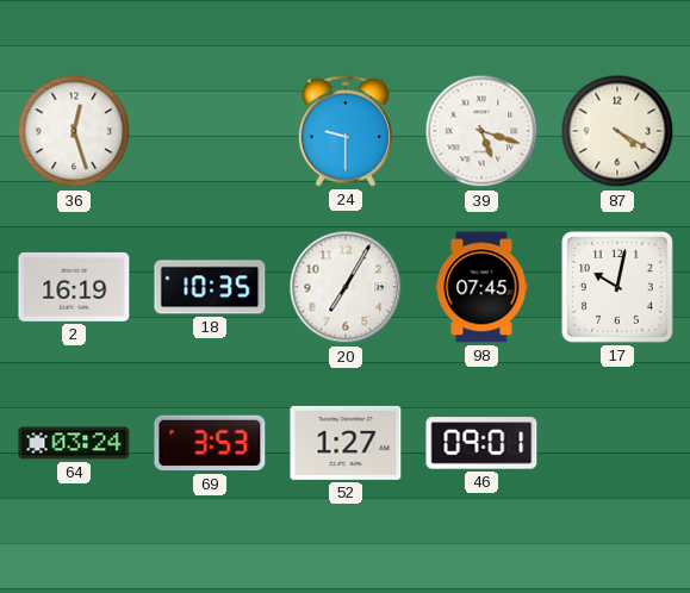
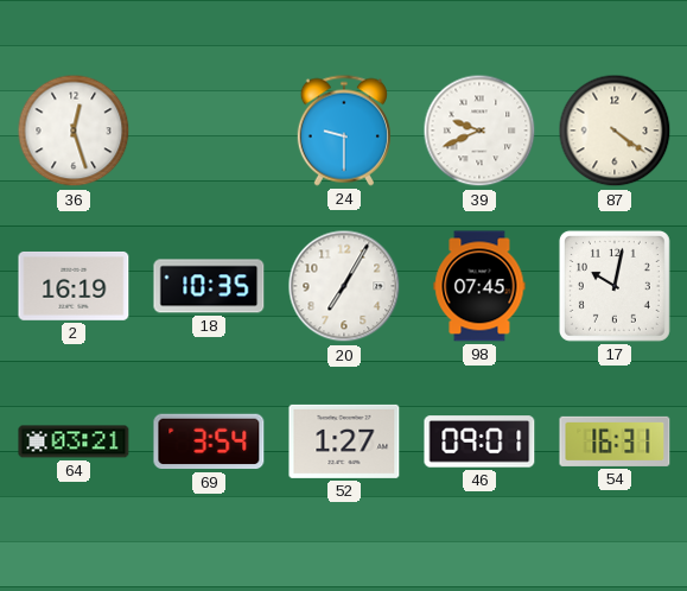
39: 5:18 -> 9:41 (479, 131)
87: 4:20 -> 4:21 (615, 131)
64: 03:24 -> 03:21 (74, 441)
69: 3:53 -> 3:54 (209, 441)
54: none -> 16:31 (615, 441)
